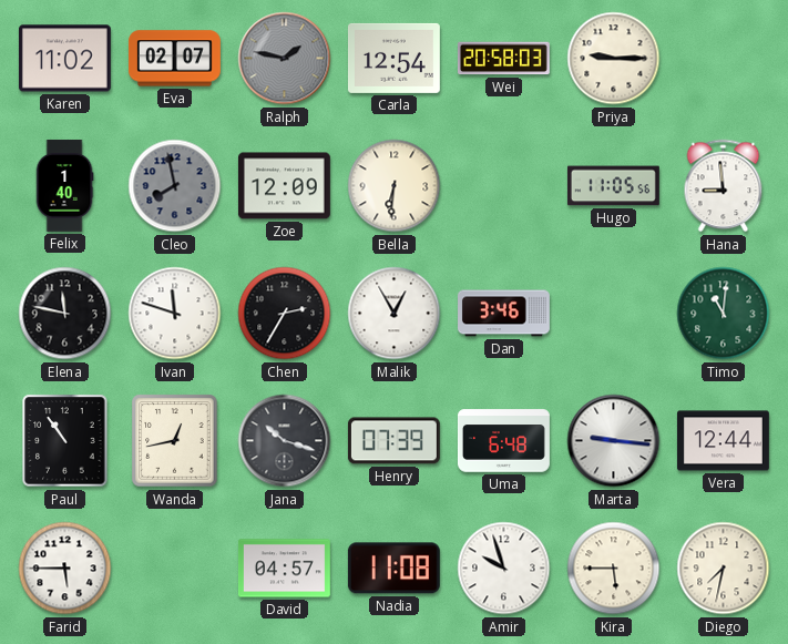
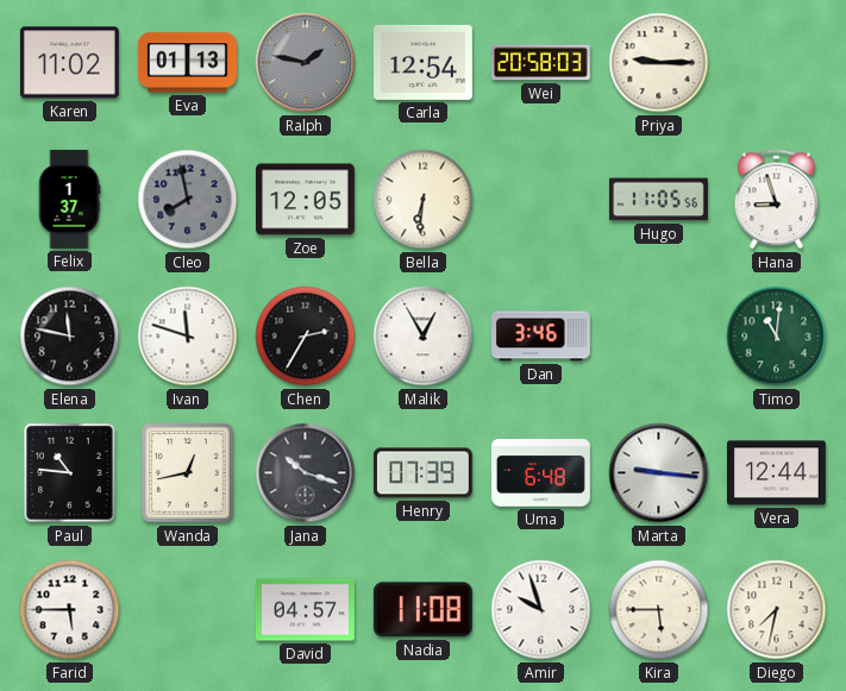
Eva: 02:07 -> 01:13 (187, 63)
Felix: 1:40 -> 1:37 (69, 199)
Zoe: 12:09 -> 12:05 (305, 200)
Hana: 8:59 -> 8:57 (777, 200)
Paul: 10:54 -> 10:46 (70, 473)
